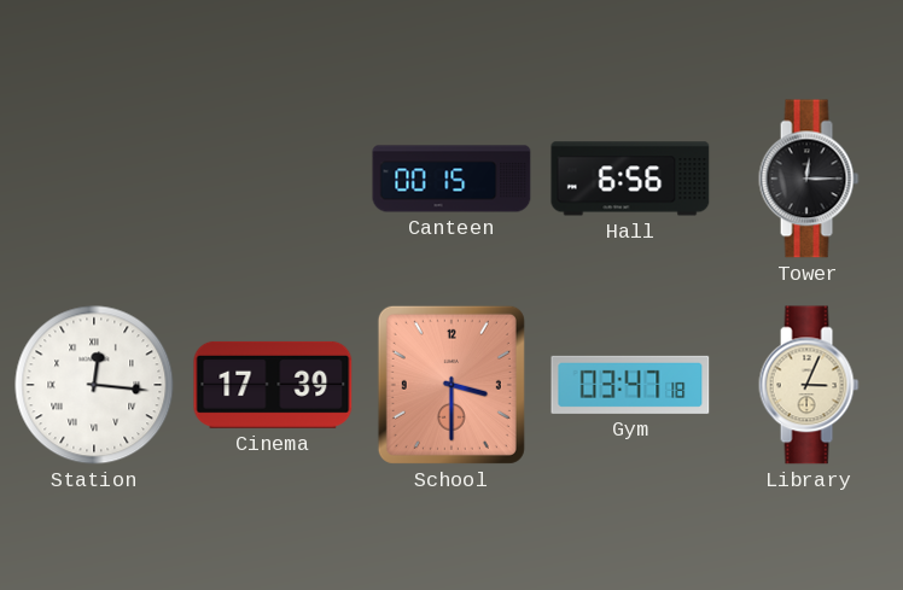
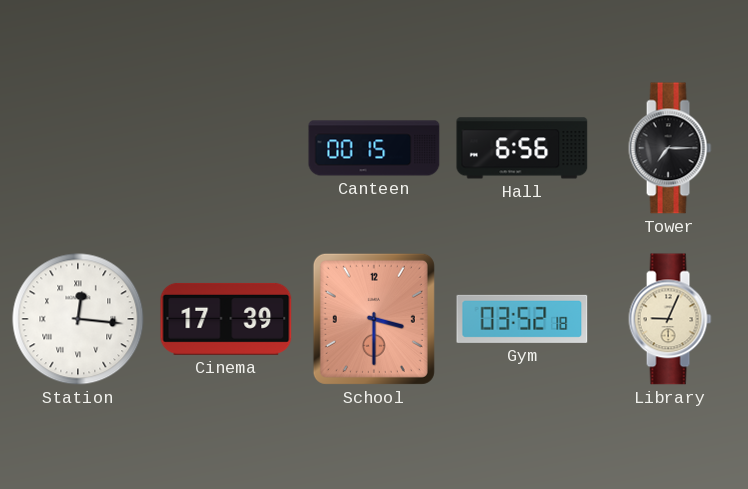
Tower: 12:15 -> 7:15 (670, 148)
Gym: 03:47 -> 03:52 (522, 319)
Library: 3:04 -> 9:04 (670, 319)
